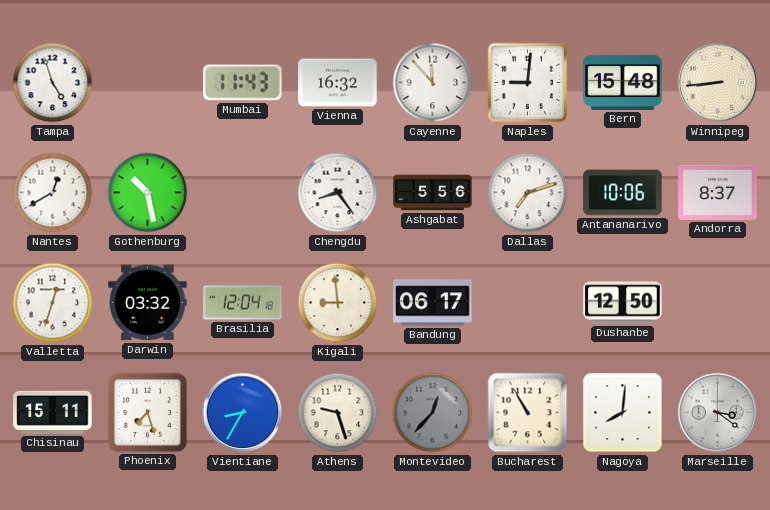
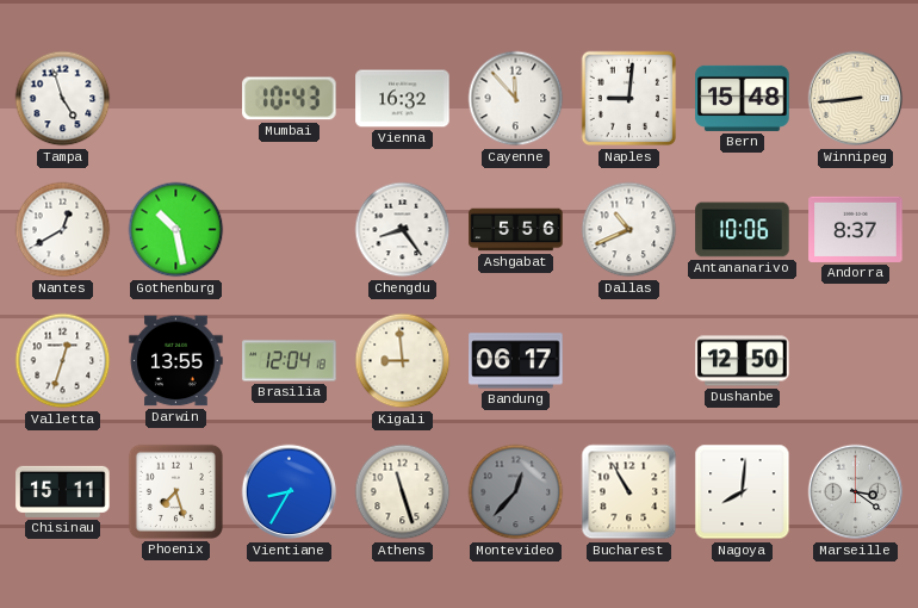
Mumbai: 11:43 -> 10:43 (290, 99)
Dallas: 7:12 -> 10:41 (629, 230)
Darwin: 03:32 -> 13:55 (176, 361)
Athens: 9:27 -> 11:27 (403, 492)
